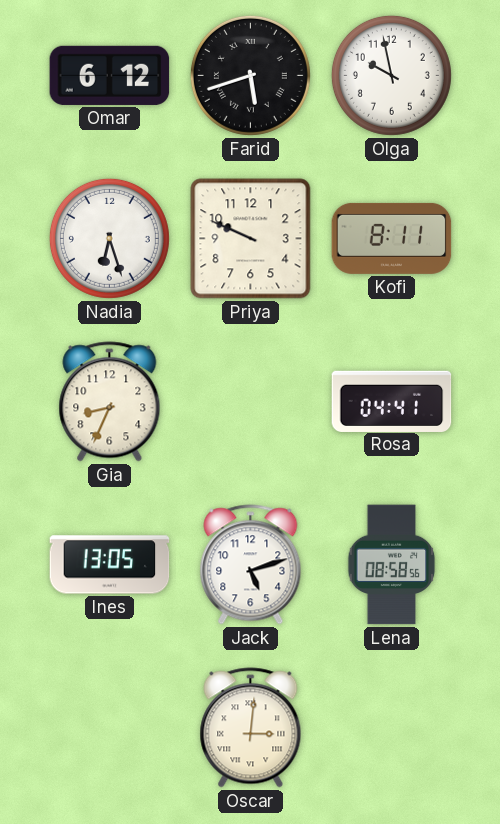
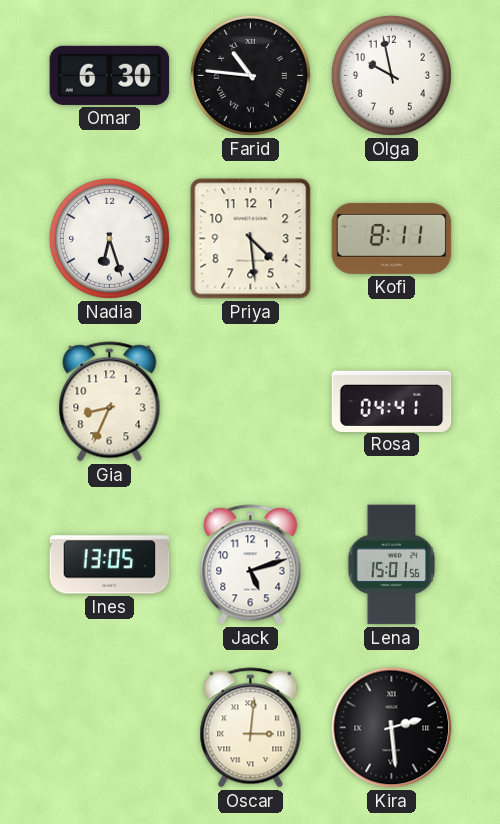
Omar: 6:12 -> 6:30 (110, 75)
Farid: 5:42 -> 10:46 (250, 75)
Priya: 9:49 -> 4:29 (251, 239)
Lena: 08:58 -> 15:01 (392, 565)
Kira: none -> 2:29 (392, 728)
